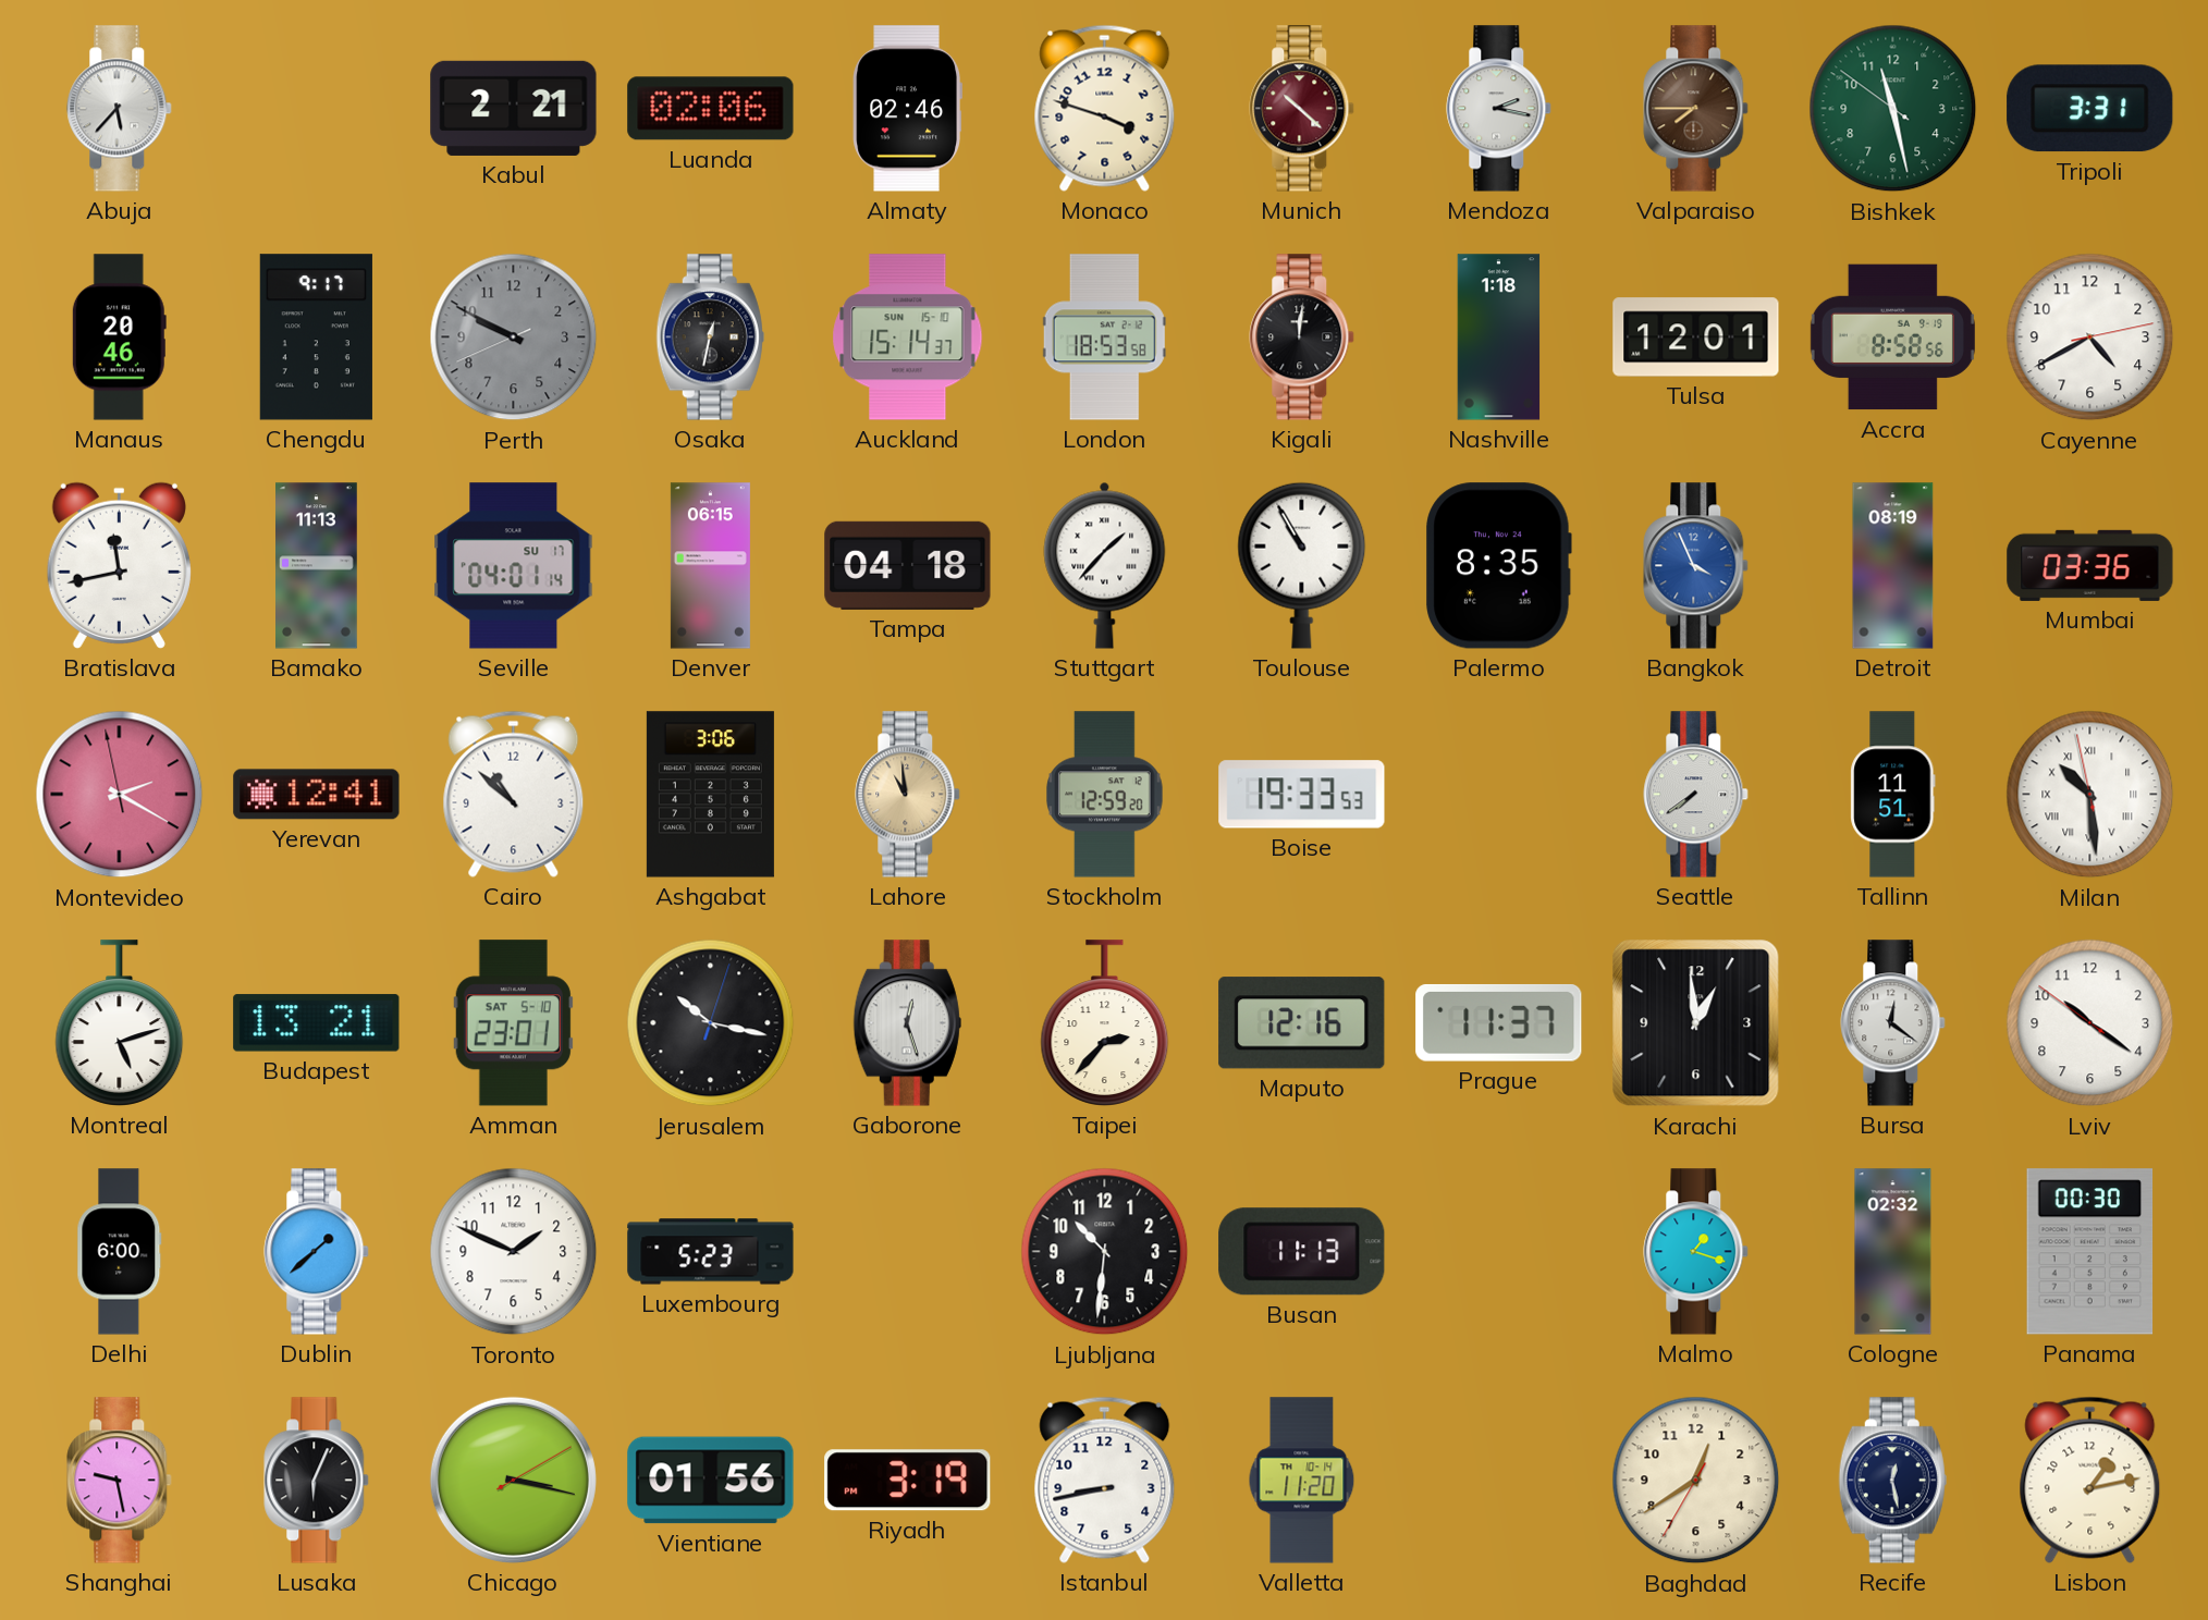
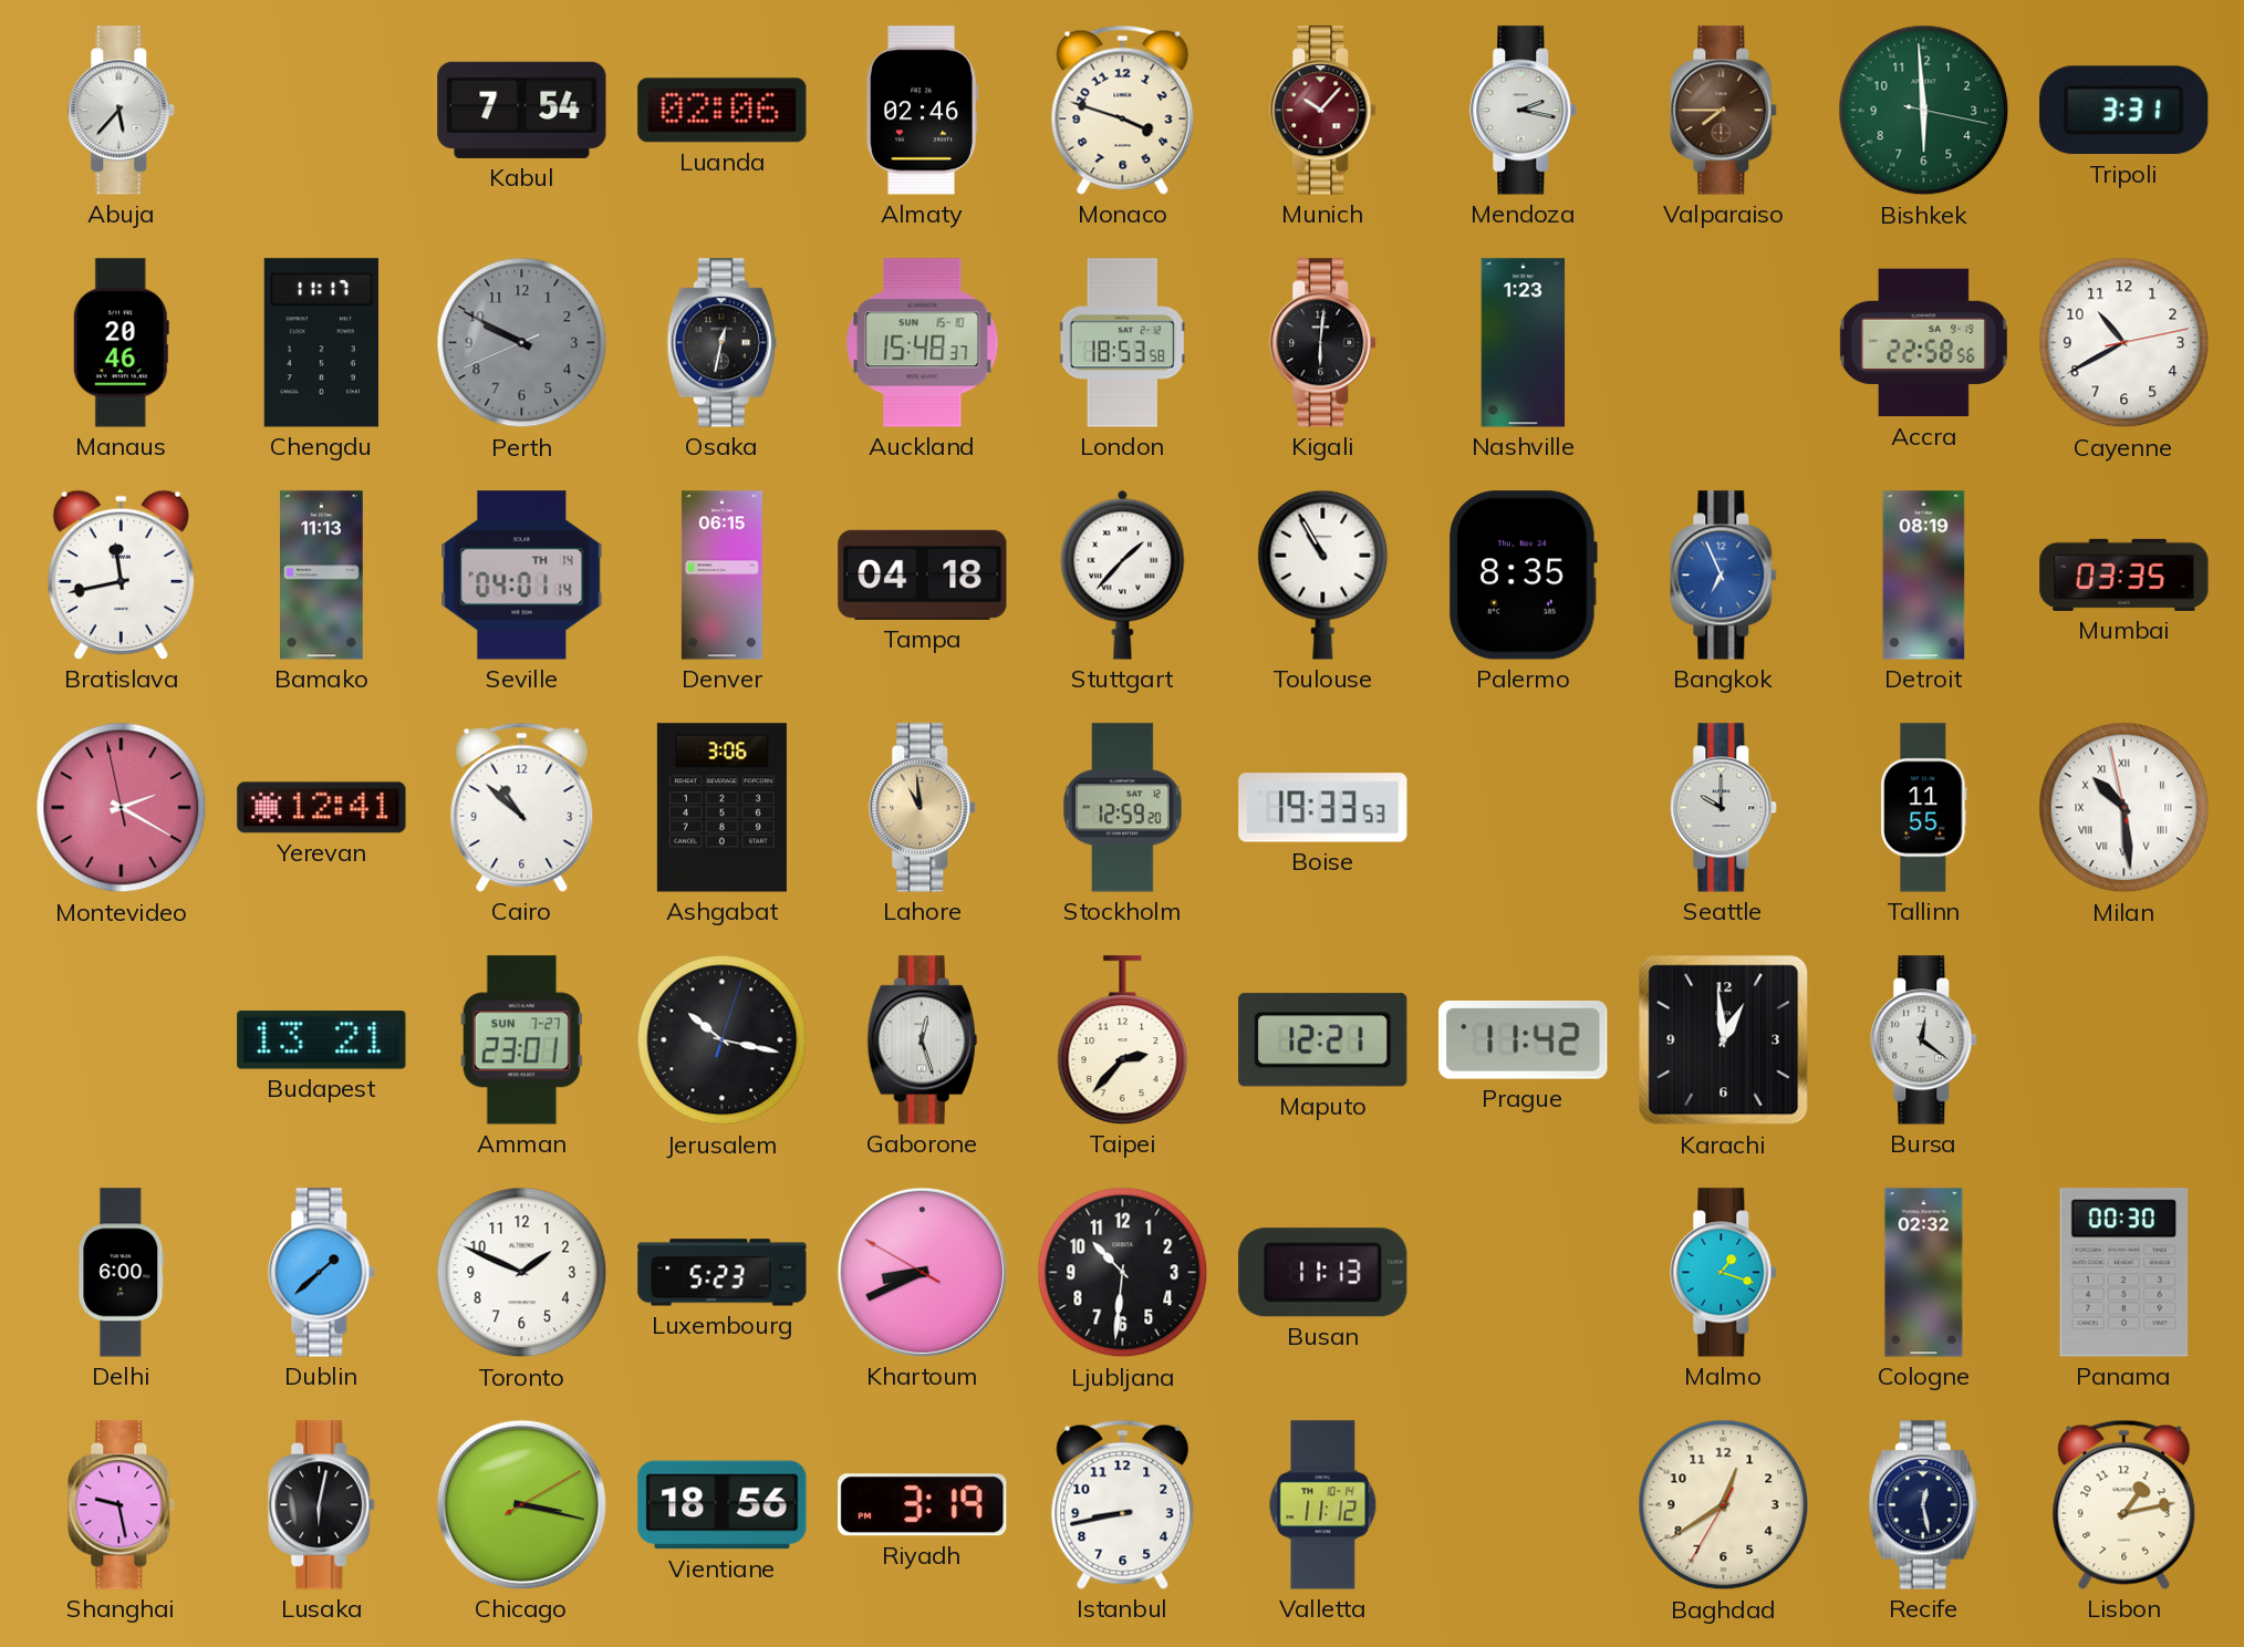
Kabul: 2:21 -> 7:54 (522, 110)
Munich: 10:22 -> 10:07 (1323, 111)
Bishkek: 11:27 -> 5:59 (1924, 111)
Chengdu: 9:17 -> 11:17 (321, 343)
Auckland: 15:14 -> 15:48 (923, 343)
Kigali: 12:01 -> 6:01 (1323, 343)
Nashville: 1:18 -> 1:23 (1524, 343)
Tulsa: 12:01 -> none (1696, 337)
Accra: 8:58 -> 22:58 (1923, 343)
Cayenne: 4:40 -> 10:40 (2124, 343)
Seville date: SU 17 -> TH 14 (522, 576)
Bangkok: 3:56 -> 6:56 (1724, 576)
Mumbai: 03:36 -> 03:35 (2124, 574)
Seattle: 7:39 -> 10:00 (1724, 808)
Tallinn: 11:51 -> 11:55 (1924, 808)
Montreal: 5:12 -> none (120, 1023)
Amman date: SAT 5-10 -> SUN 7-27 (521, 1040)
Maputo: 12:16 -> 12:21 (1323, 1040)
Prague: 11:37 -> 11:42 (1524, 1039)
Lviv: 10:20 -> none (2090, 1023)
Khartoum: none -> 8:40 (922, 1272)
Lusaka: 6:04 -> 6:02 (322, 1505)
Vientiane: 01:56 -> 18:56 (723, 1505)
Valletta: 11:20 -> 11:12 (1323, 1505)
